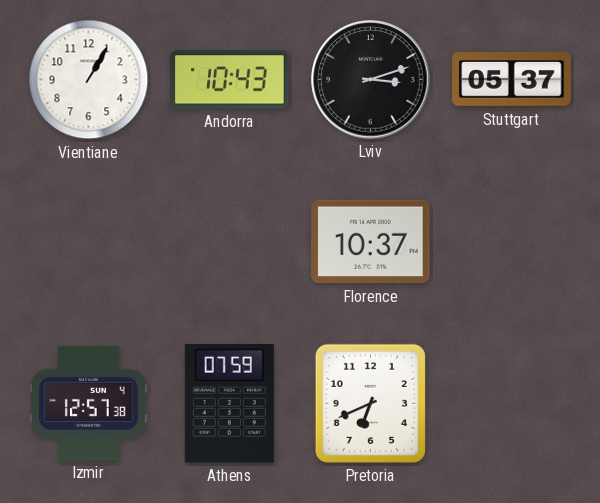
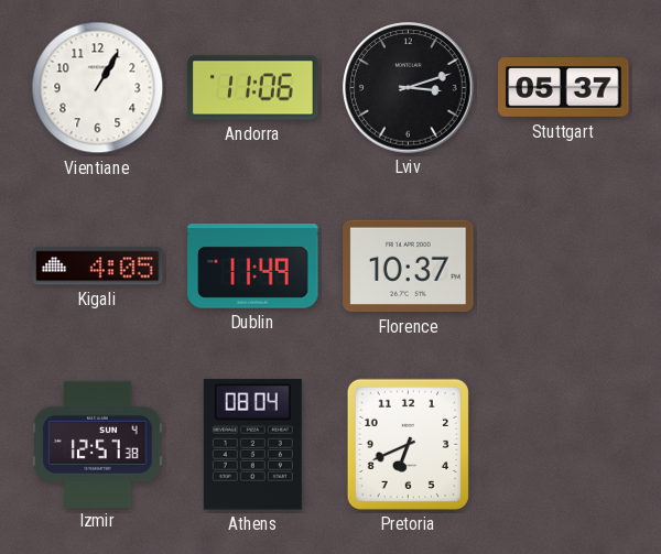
Andorra: 10:43 -> 11:06 (253, 88)
Kigali: none -> 4:05 (98, 267)
Dublin: none -> 11:49 (253, 267)
Athens: 07:59 -> 08:04 (252, 445)
